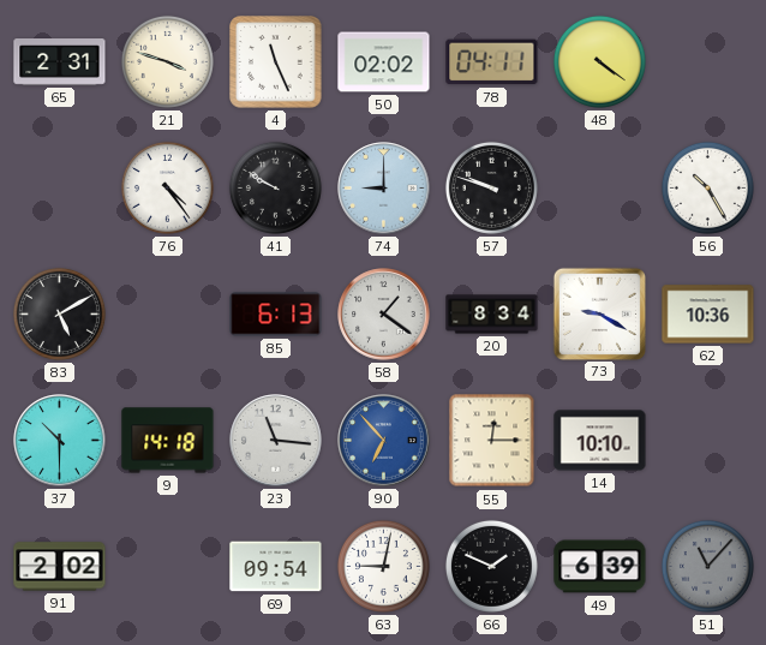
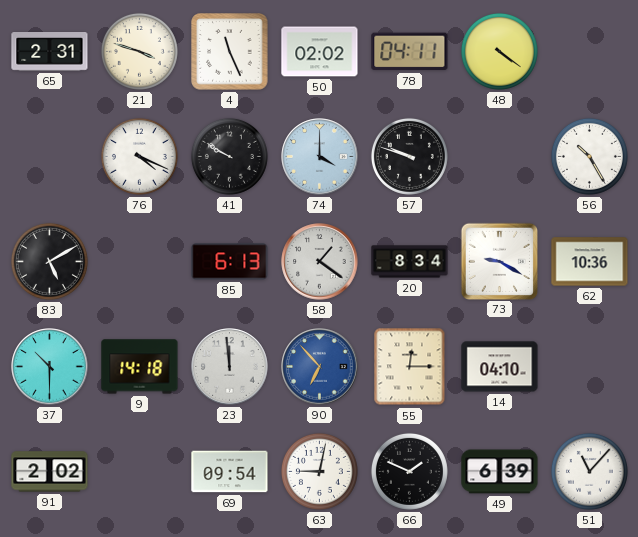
76: 4:24 -> 4:19 (139, 156)
74: 9:00 -> 4:00 (320, 157)
23: 11:16 -> 11:59 (230, 367)
14: 10:10 -> 04:10 (500, 367)
51 dial: grey -> white (589, 471)
